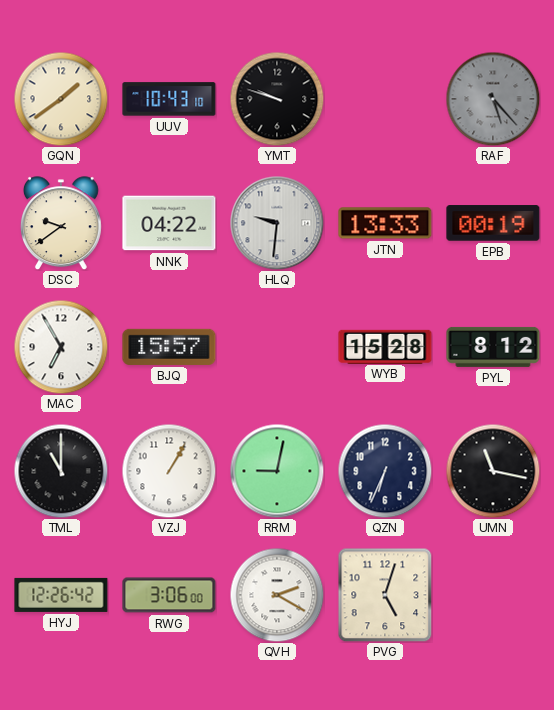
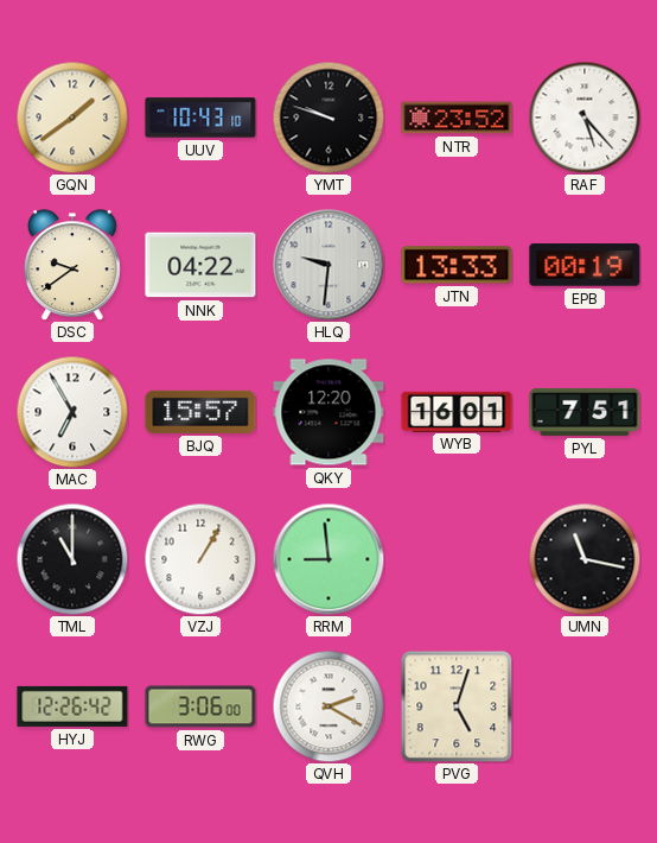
NTR: none -> 23:52 (457, 118)
RAF dial: grey -> white (585, 118)
QKY: none -> 12:20 (328, 412)
WYB: 15:28 -> 16:01 (457, 411)
PYL: 8:12 -> 7:51 (585, 412)
RRM: 9:02 -> 8:59 (328, 559)
QZN: 6:34 -> none (385, 471)
